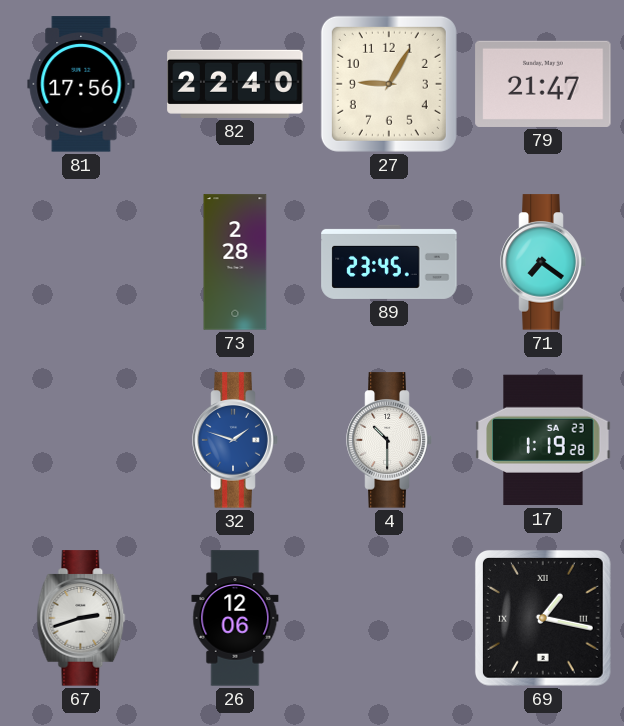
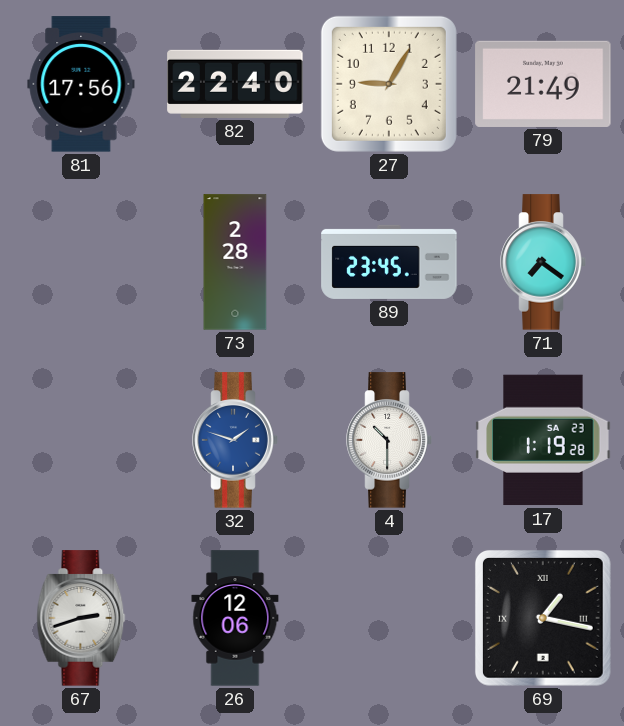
79: 21:47 -> 21:49 (543, 84)
